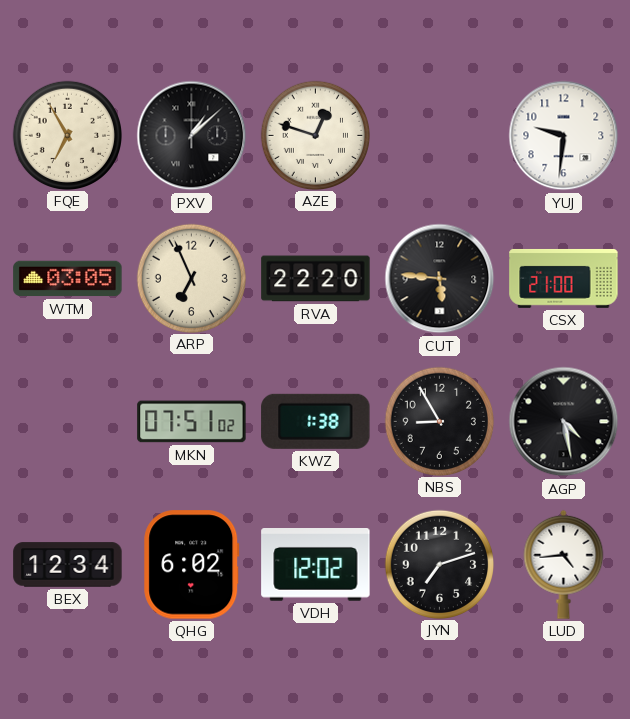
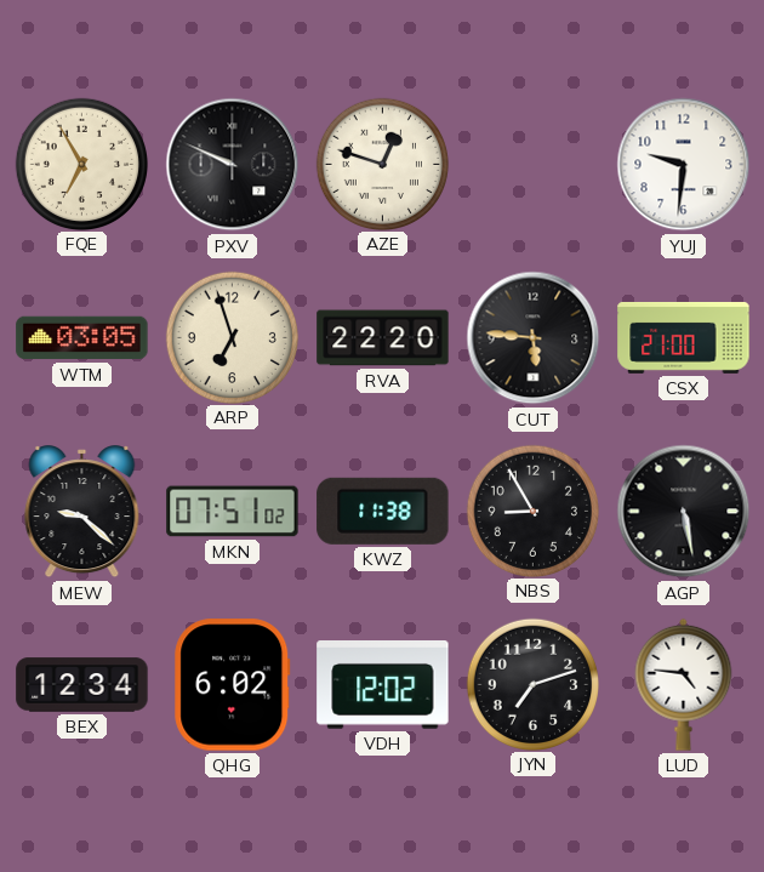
PXV: 1:08 -> 9:49 (233, 165)
ARP: 6:56 -> 6:57 (232, 337)
MEW: none -> 9:22 (82, 512)
KWZ: 1:38 -> 11:38 (383, 511)
AGP: 4:28 -> 5:28 (684, 512)
LUD: 4:44 -> 4:46 (684, 684)
